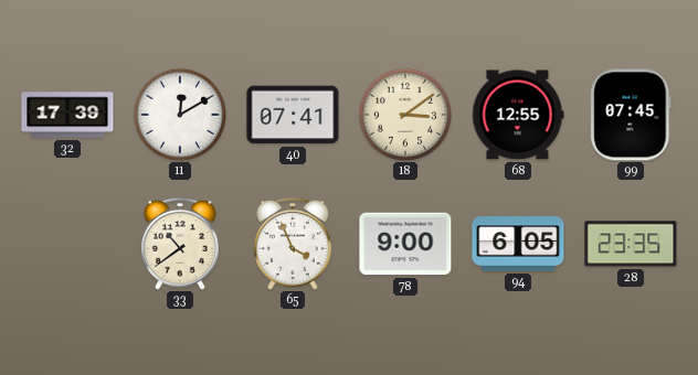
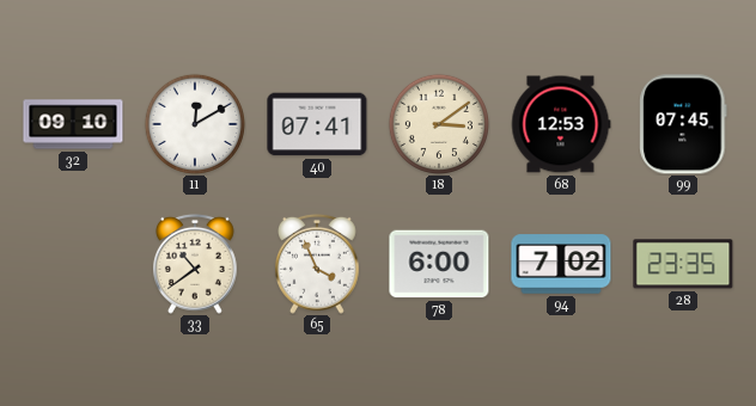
32: 17:39 -> 09:10 (73, 124)
68: 12:55 -> 12:53 (561, 124)
78: 9:00 -> 6:00 (439, 264)
94: 6:05 -> 7:02 (561, 264)
